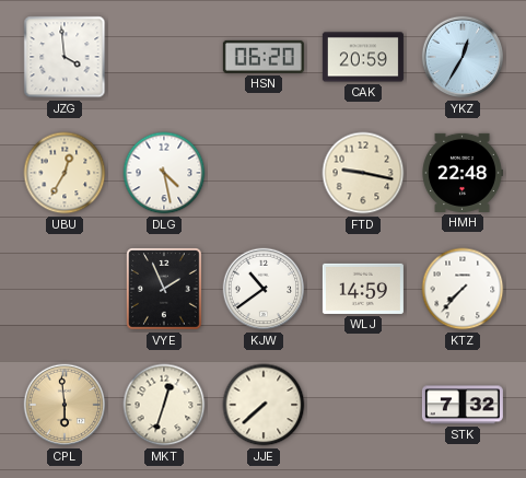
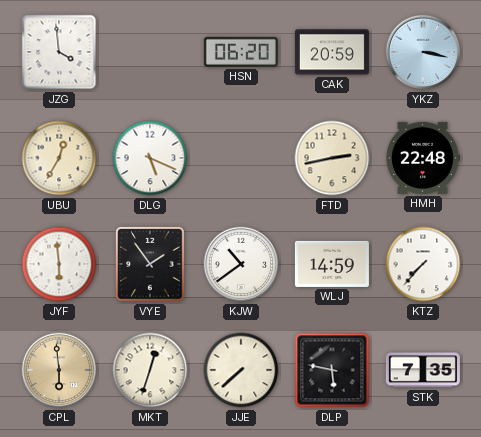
YKZ: 12:35 -> 3:17 (423, 52)
DLG: 4:28 -> 5:19 (150, 158)
FTD: 9:17 -> 2:43 (332, 158)
JYF: none -> 5:59 (59, 264)
VYE: 1:56 -> 1:54 (151, 265)
DLP: none -> 5:47 (332, 370)
STK: 7:32 -> 7:35 (423, 370)
